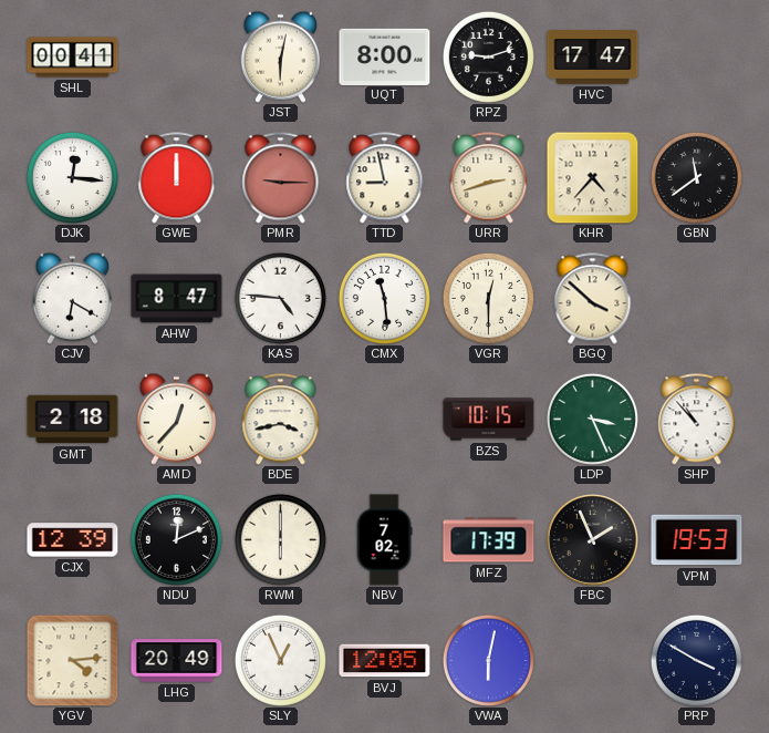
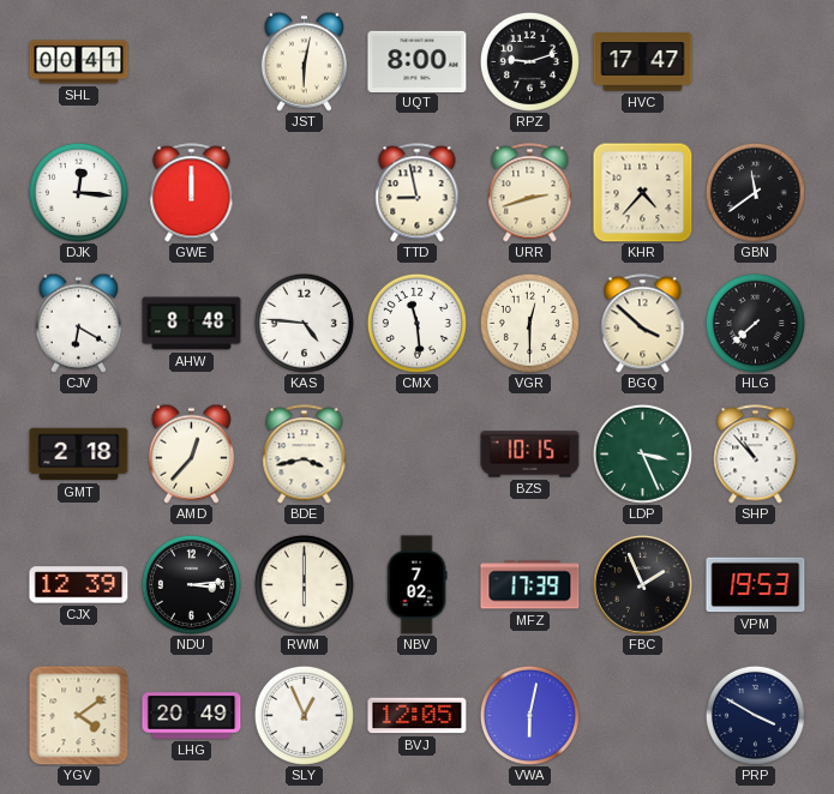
PMR: 9:15 -> none (281, 178)
AHW: 8:47 -> 8:48 (192, 324)
HLG: none -> 7:38 (755, 323)
NDU: 12:11 -> 3:14 (191, 584)
YGV: 4:14 -> 4:09 (78, 715)
